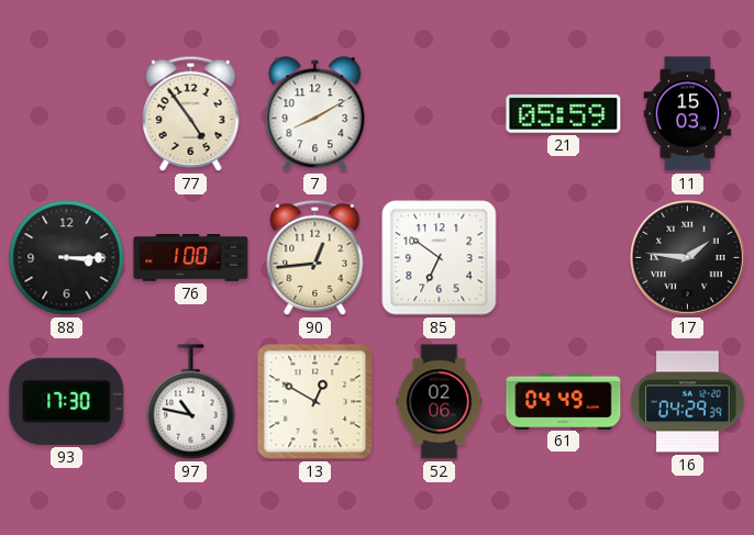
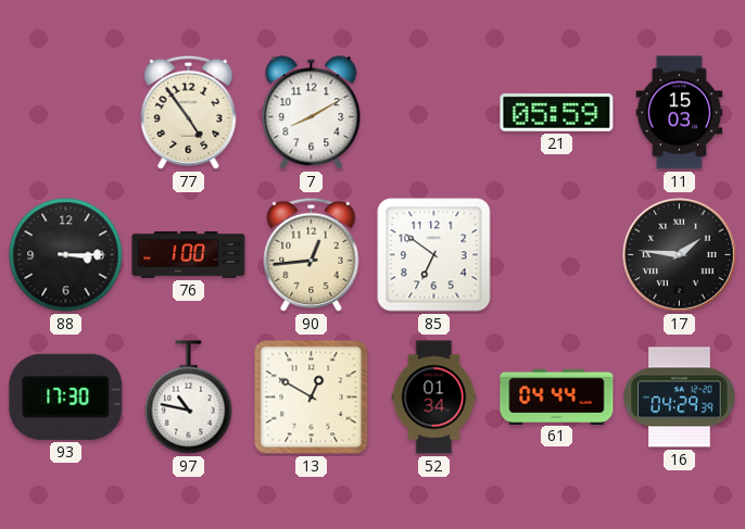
52: 02:06 -> 01:34 (434, 398)
61: 04:49 -> 04:44 (557, 396)
